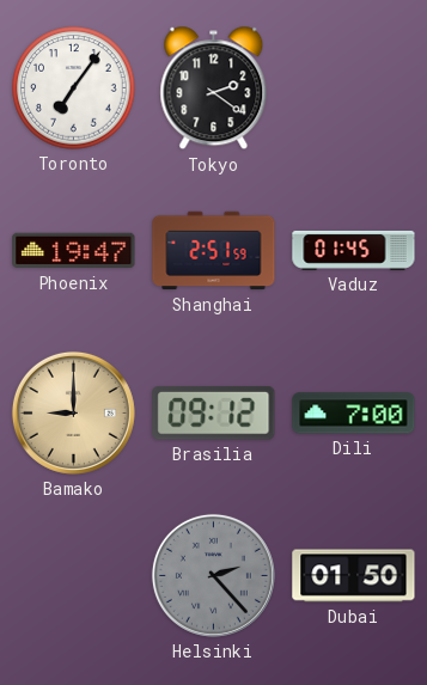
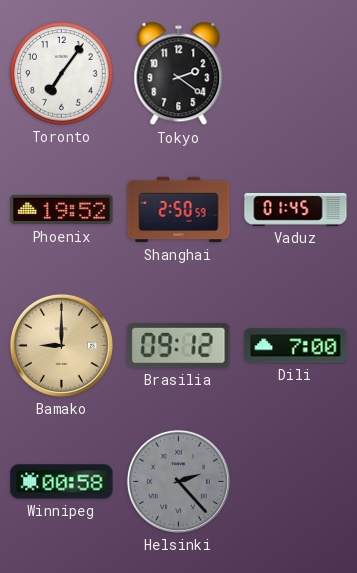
Phoenix: 19:47 -> 19:52 (62, 210)
Shanghai: 2:51 -> 2:50 (179, 210)
Winnipeg: none -> 00:58 (62, 482)
Dubai: 01:50 -> none (354, 576)
